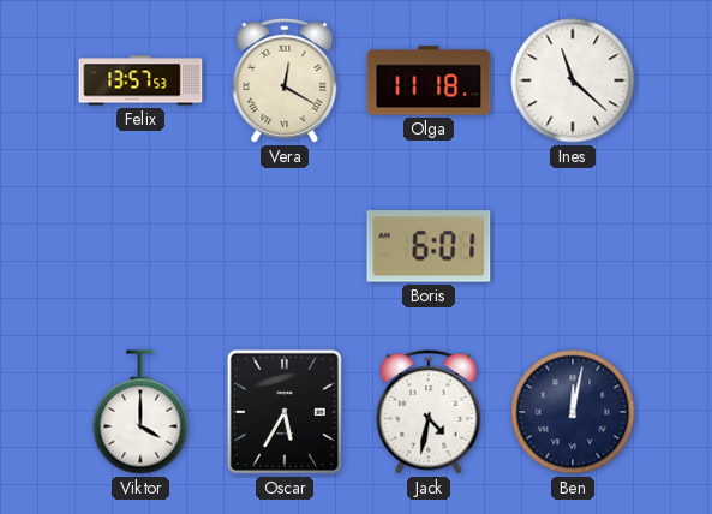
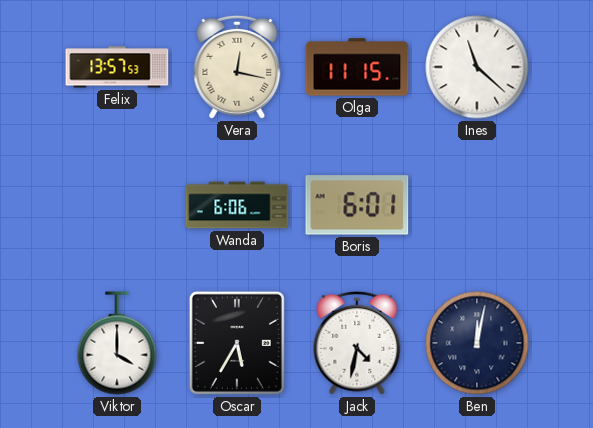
Vera: 12:20 -> 12:17 (237, 67)
Olga: 11:18 -> 11:15 (357, 67)
Wanda: none -> 6:06 (237, 205)
